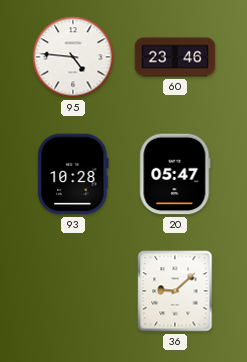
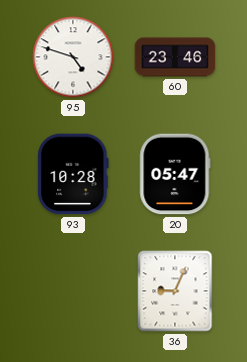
95: 4:46 -> 4:48 (73, 57)
36: 9:08 -> 9:04 (175, 291)
